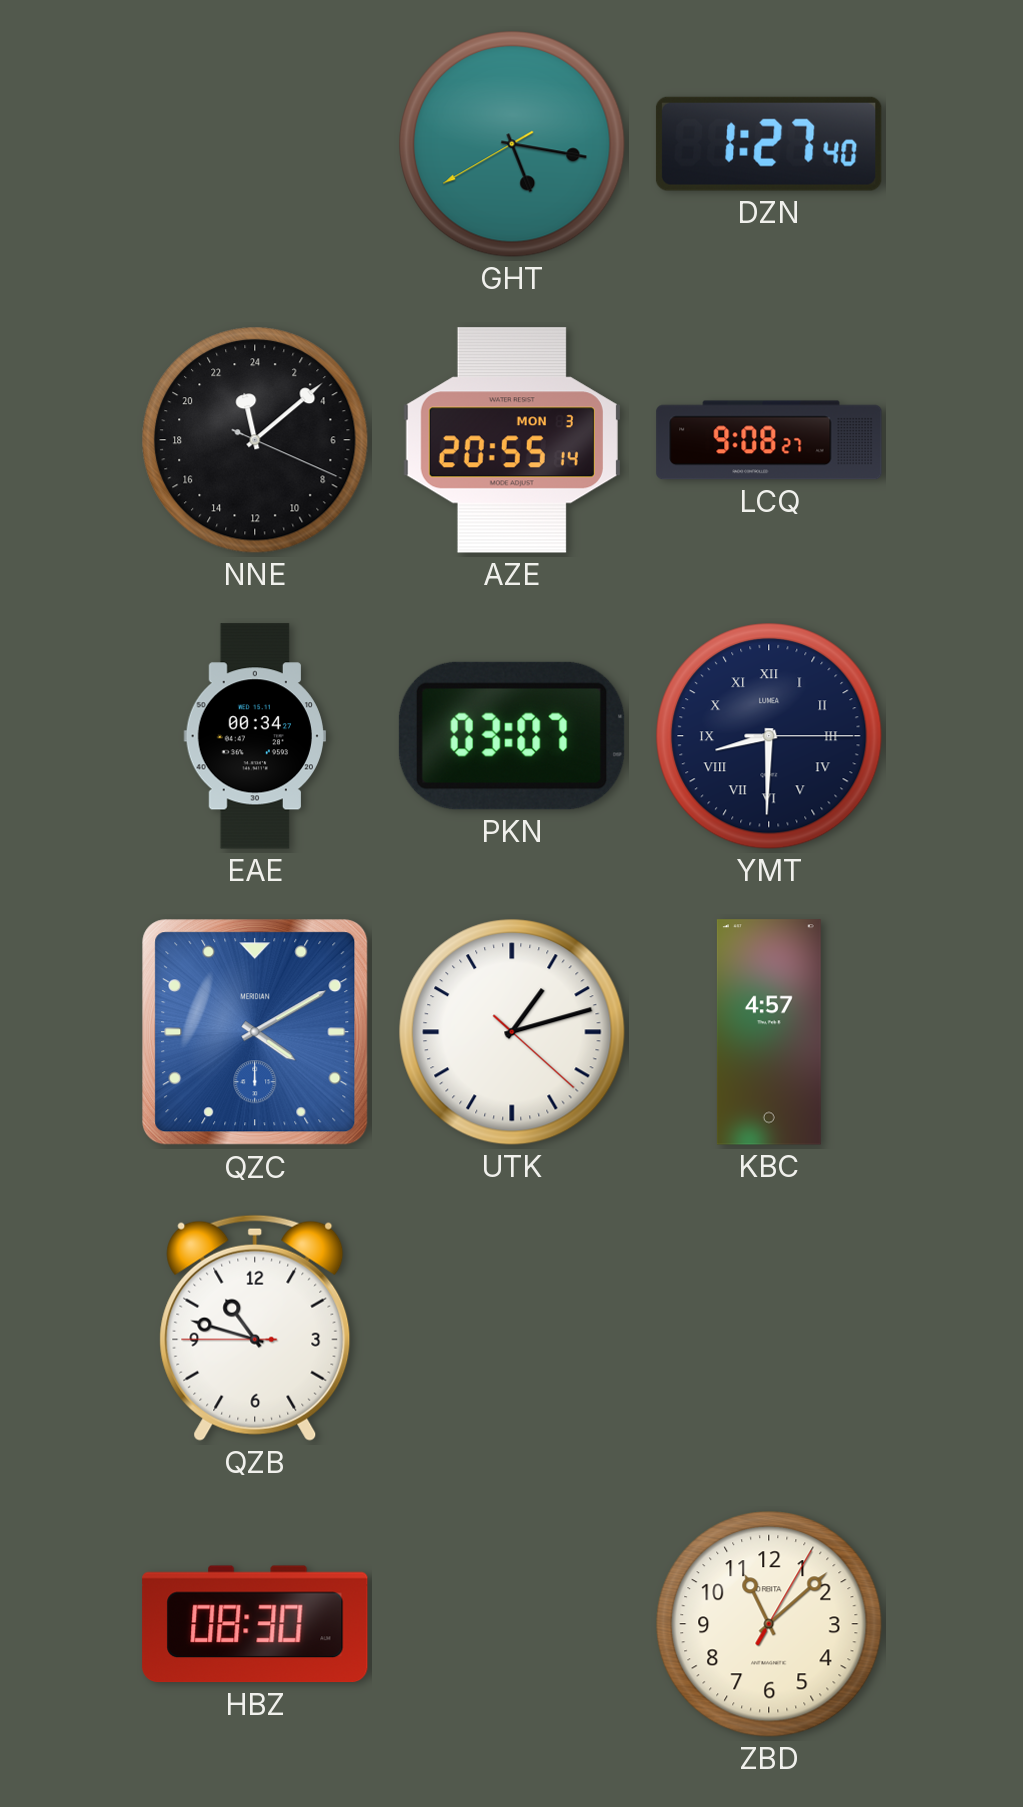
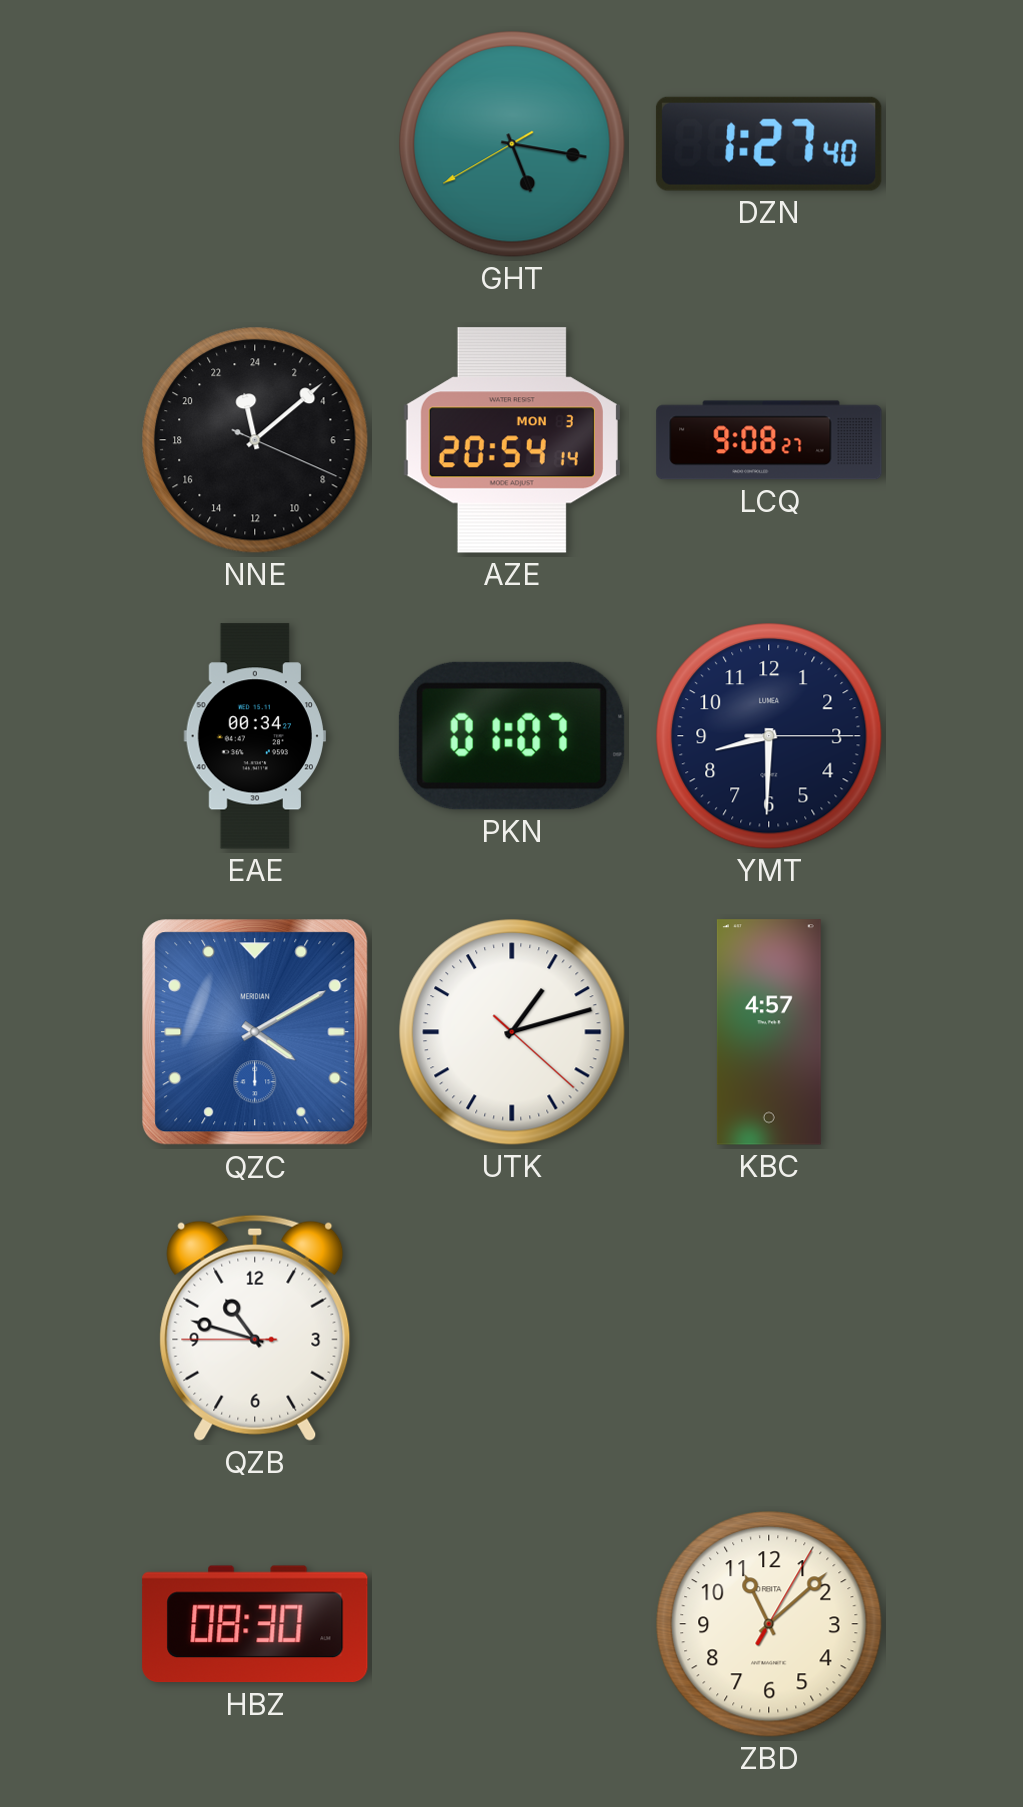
AZE: 20:55 -> 20:54 (512, 440)
PKN: 03:07 -> 01:07 (512, 736)
YMT numerals: Roman -> Arabic (769, 736)
